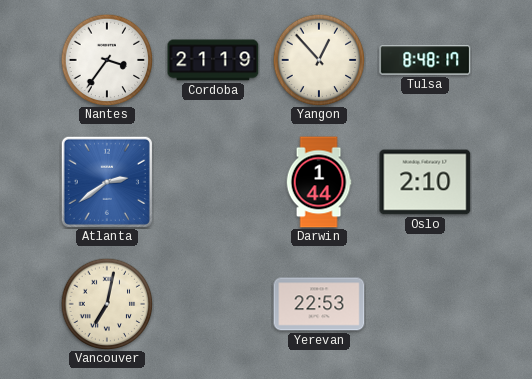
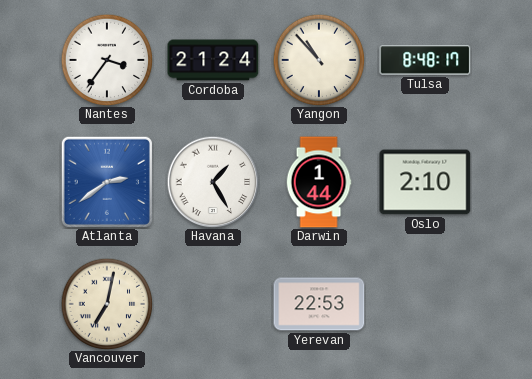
Cordoba: 21:19 -> 21:24 (213, 60)
Yangon: 12:53 -> 10:53 (319, 60)
Havana: none -> 1:25 (213, 182)
